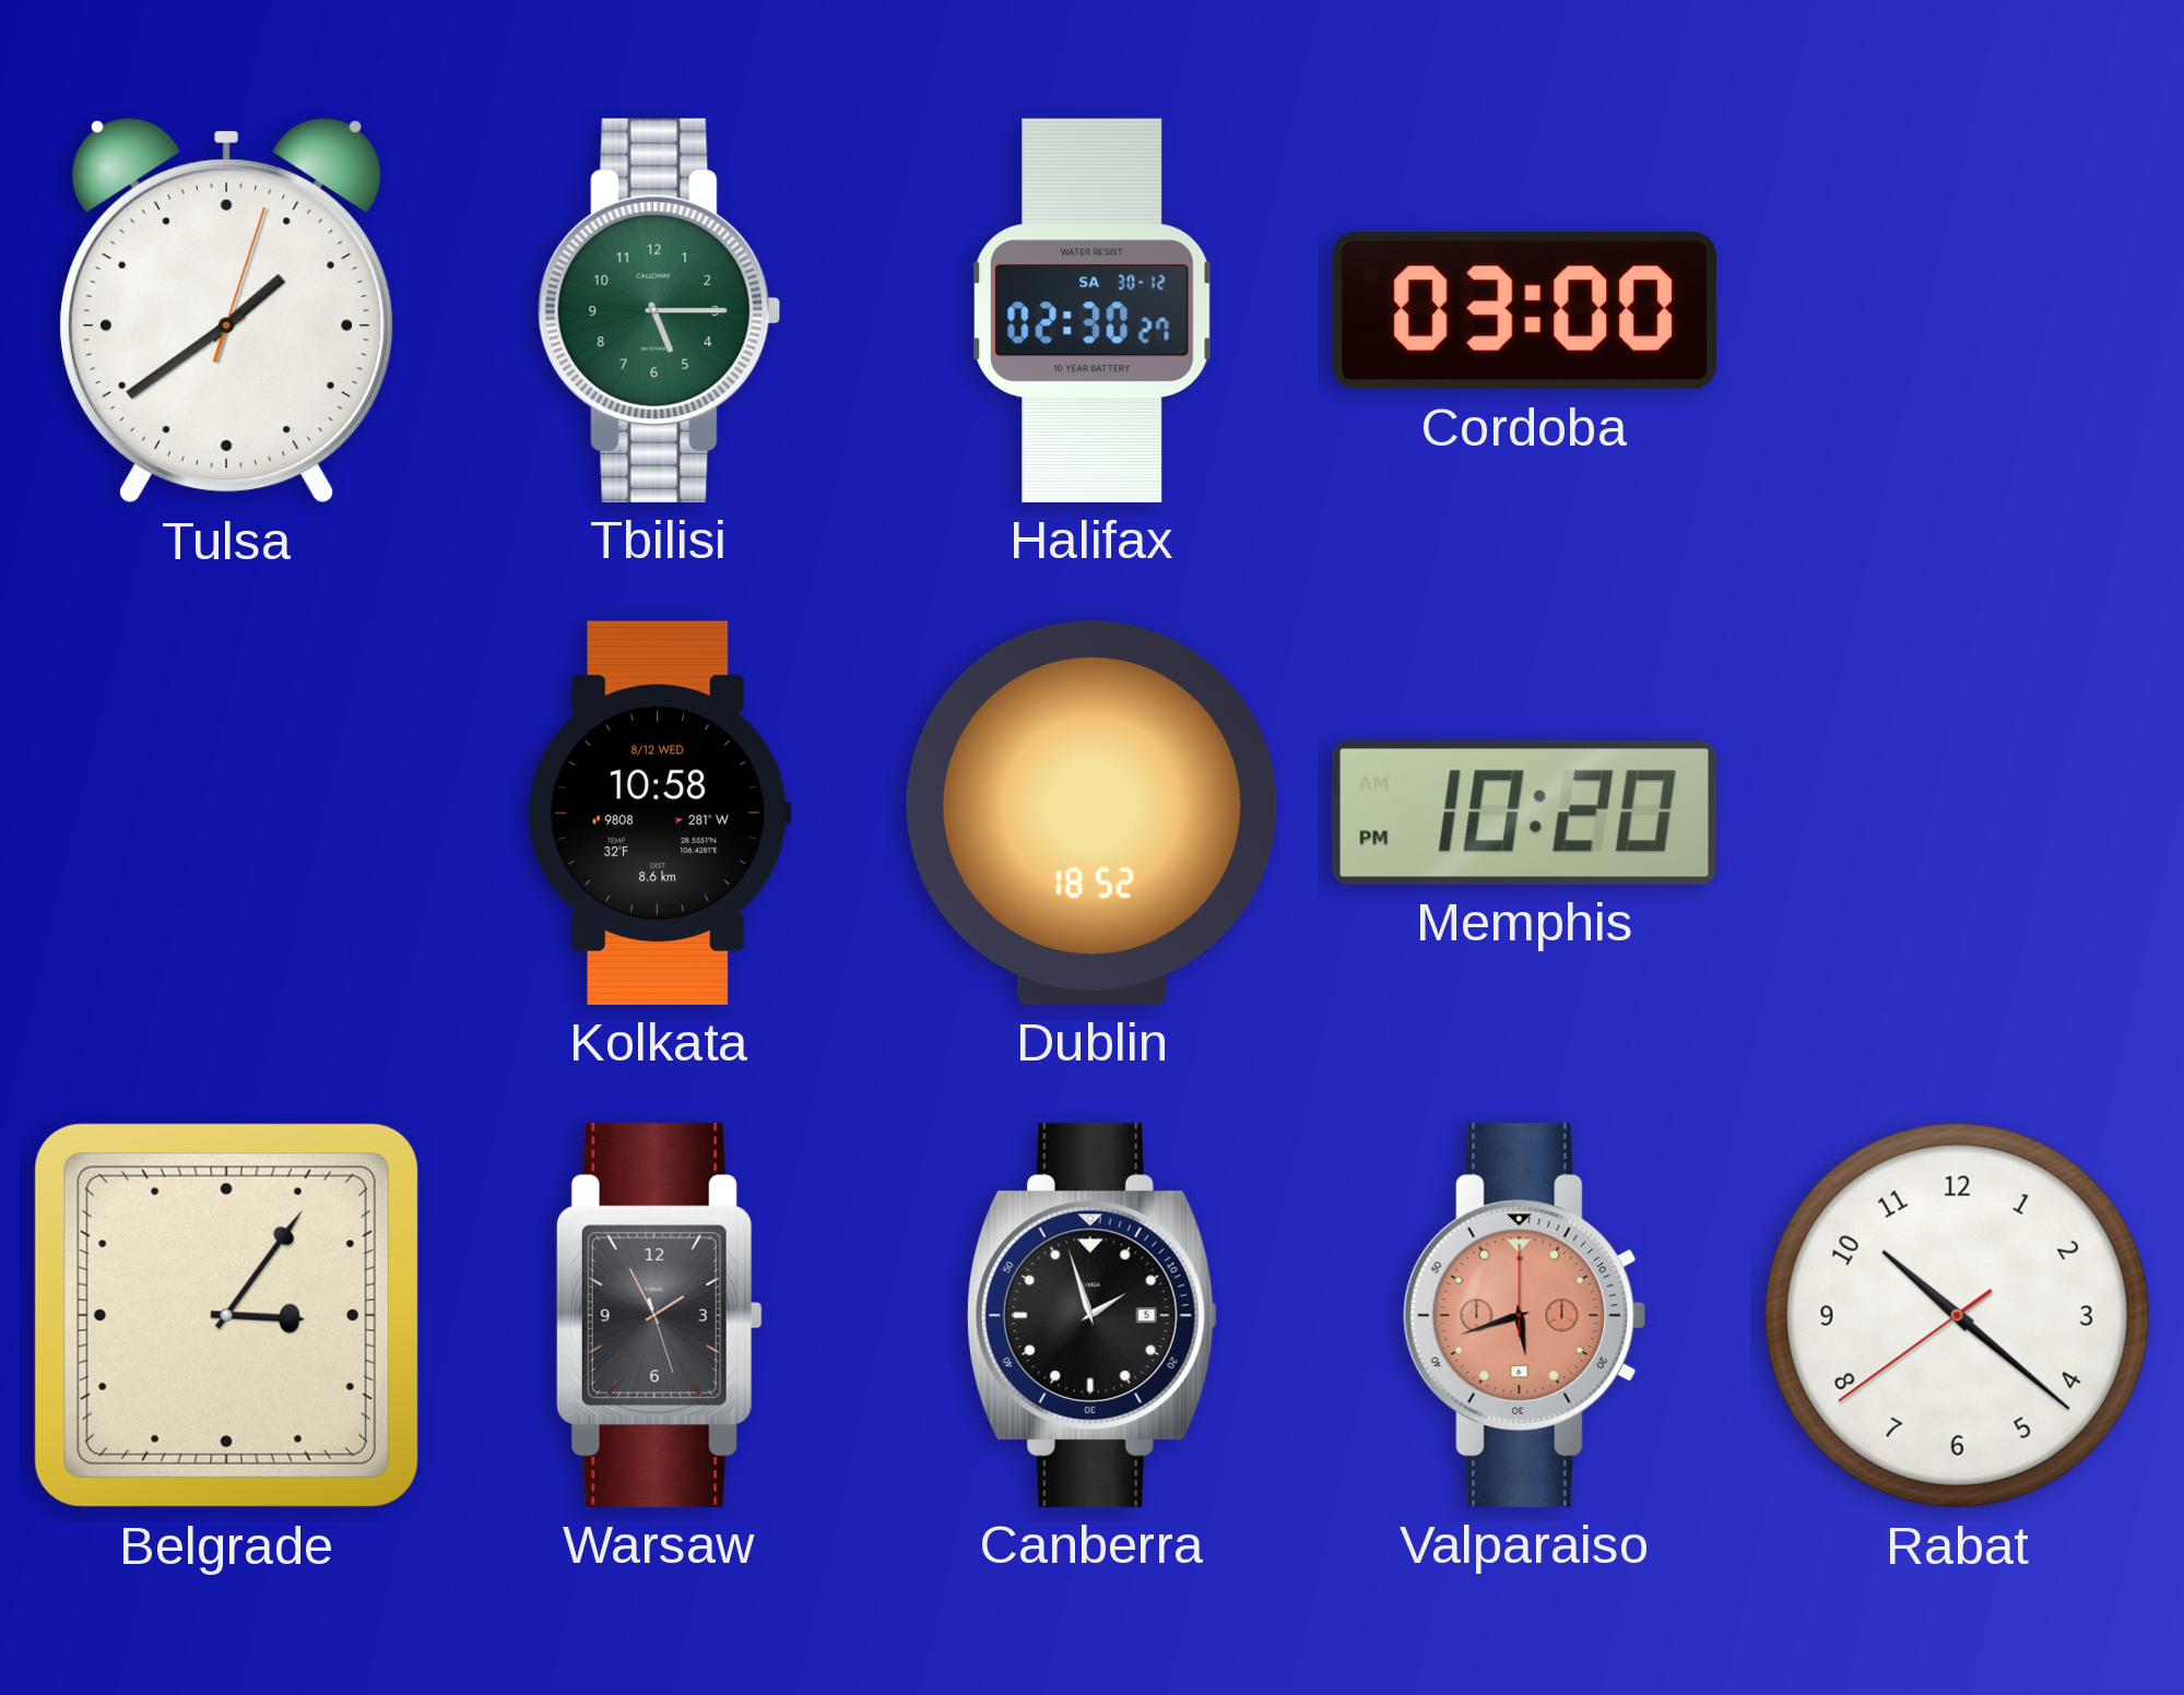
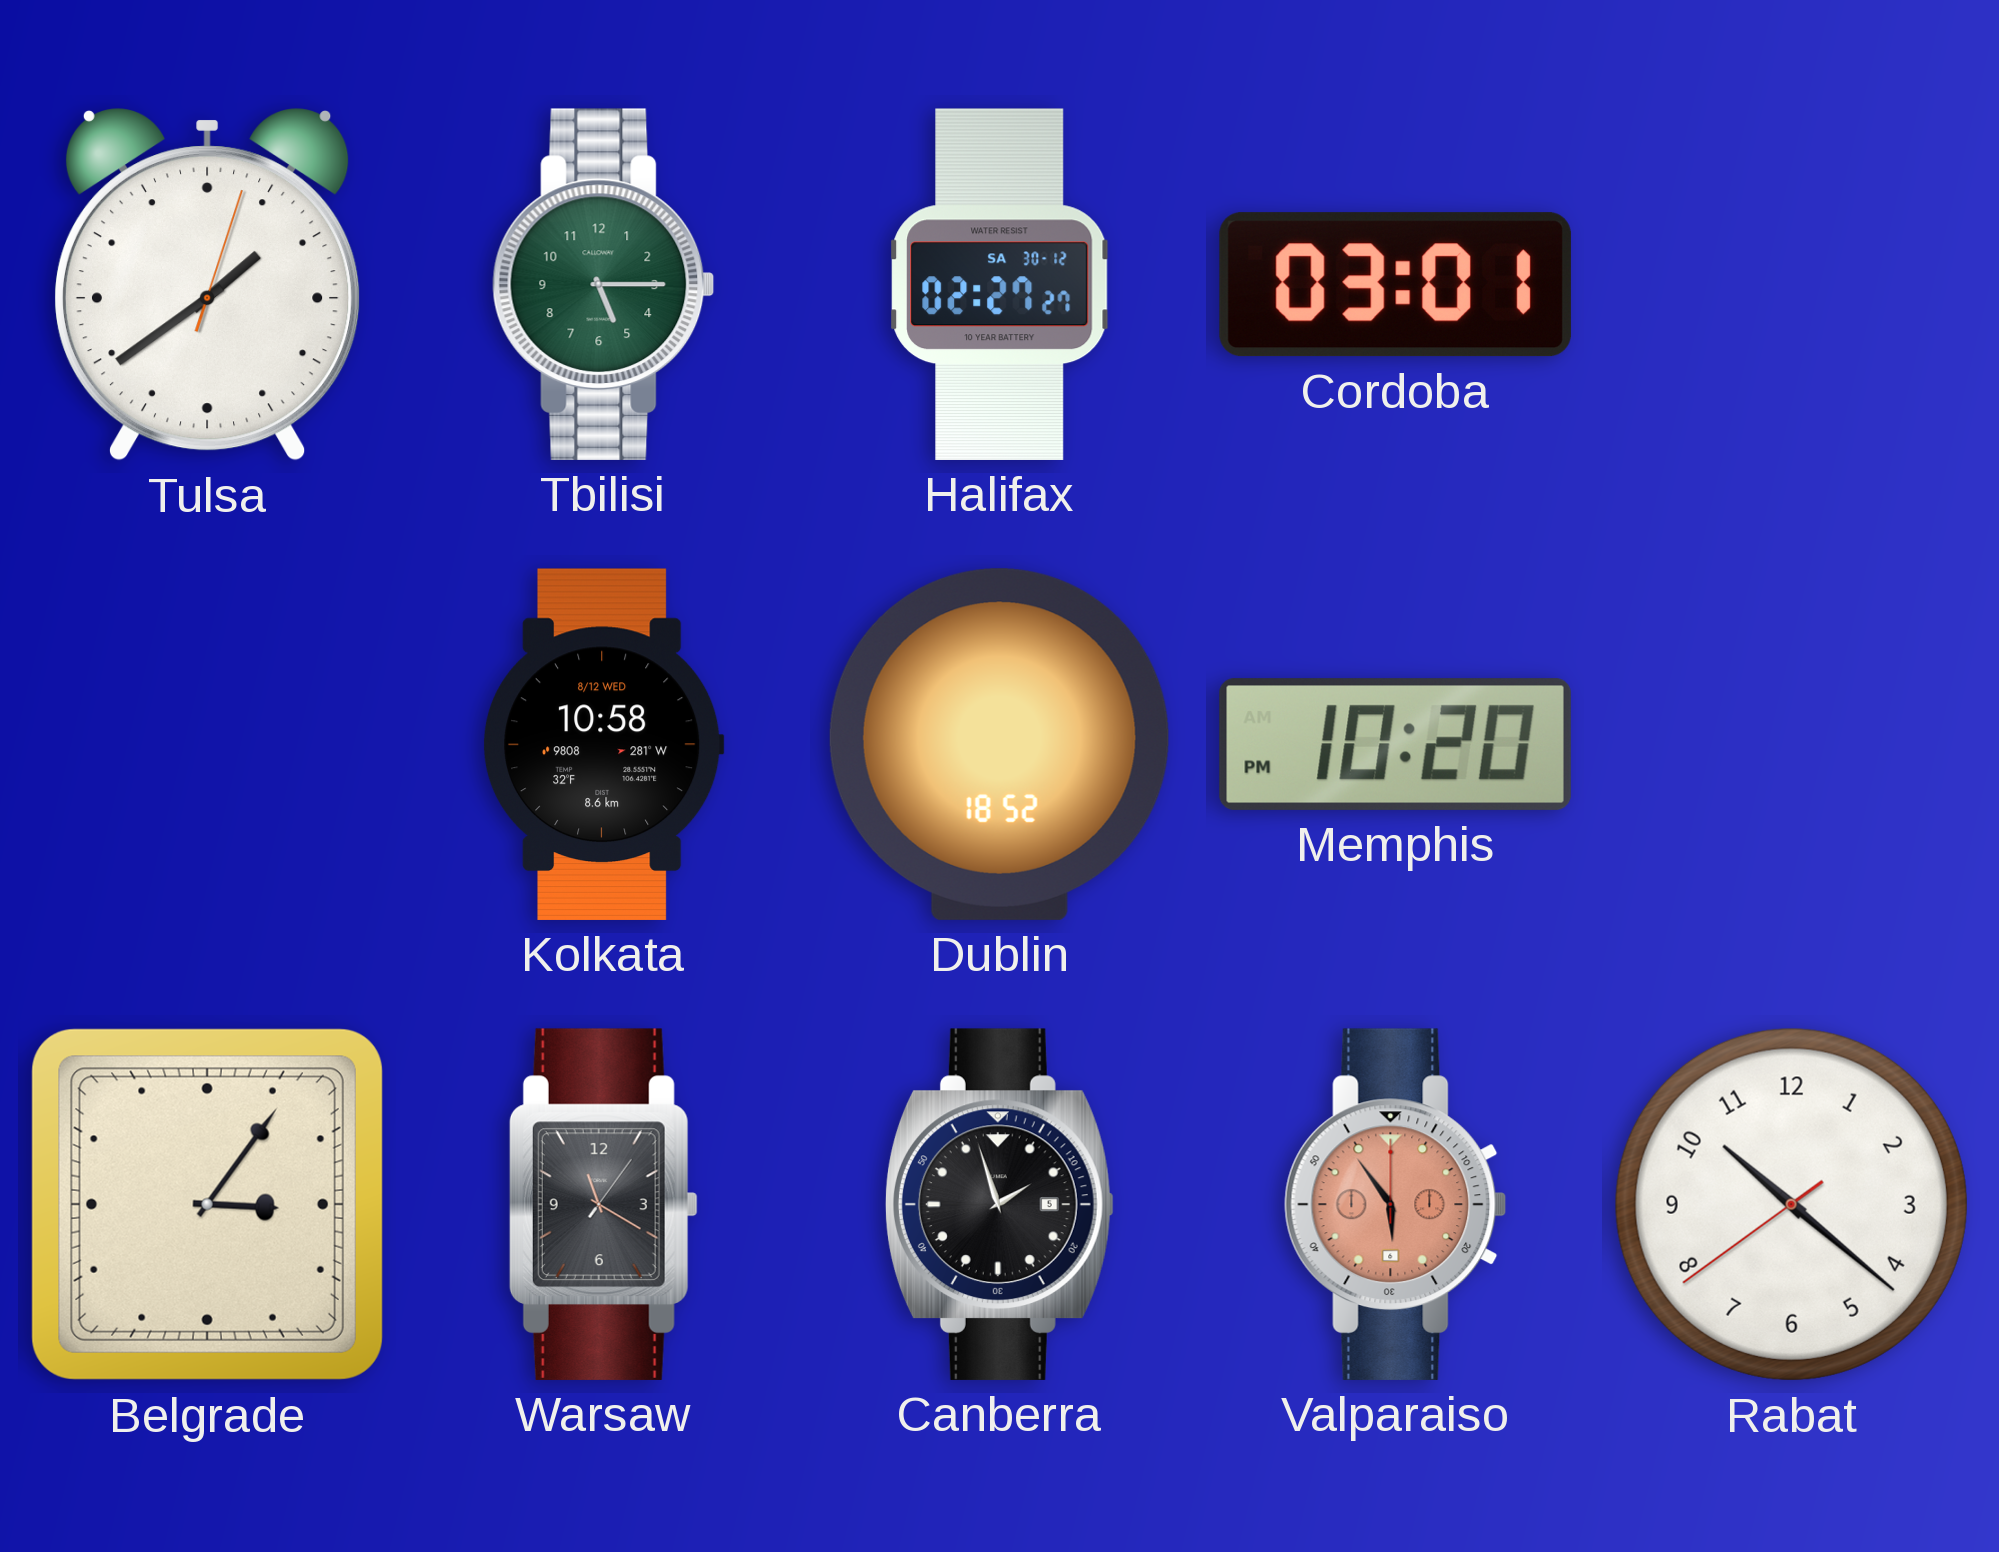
Halifax: 02:30 -> 02:27 (1000, 284)
Cordoba: 03:00 -> 03:01 (1395, 285)
Warsaw: 1:55 -> 11:20 (603, 1204)
Valparaiso: 5:42 -> 5:54 (1396, 1204)
